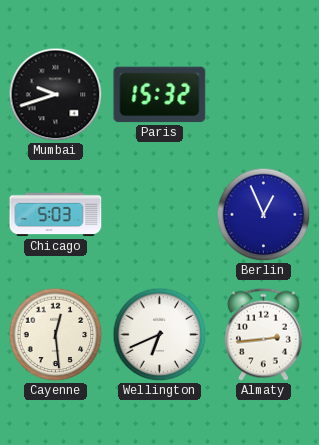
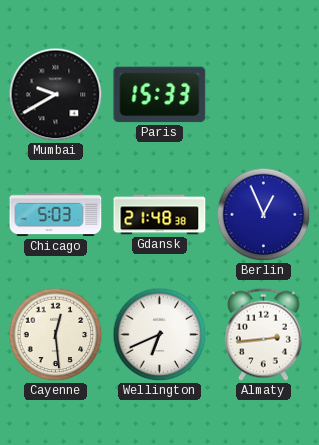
Mumbai: 9:42 -> 9:40 (56, 95)
Paris: 15:32 -> 15:33 (160, 95)
Gdansk: none -> 21:48 (160, 215)
